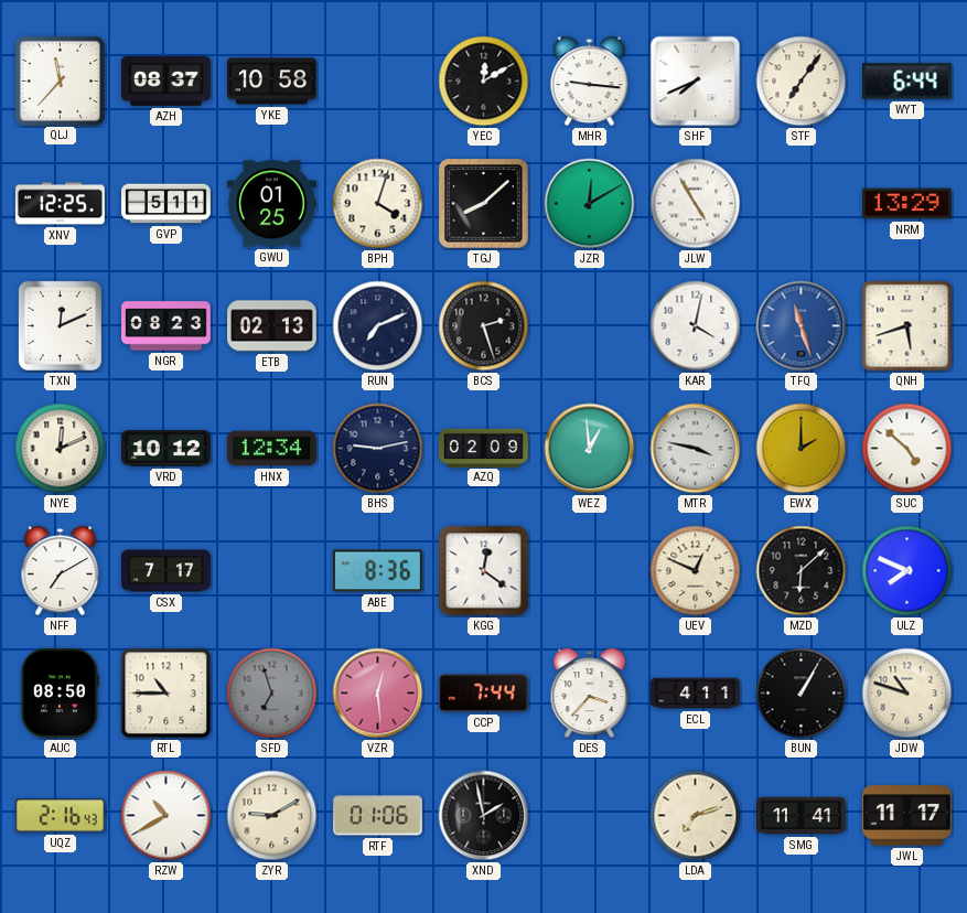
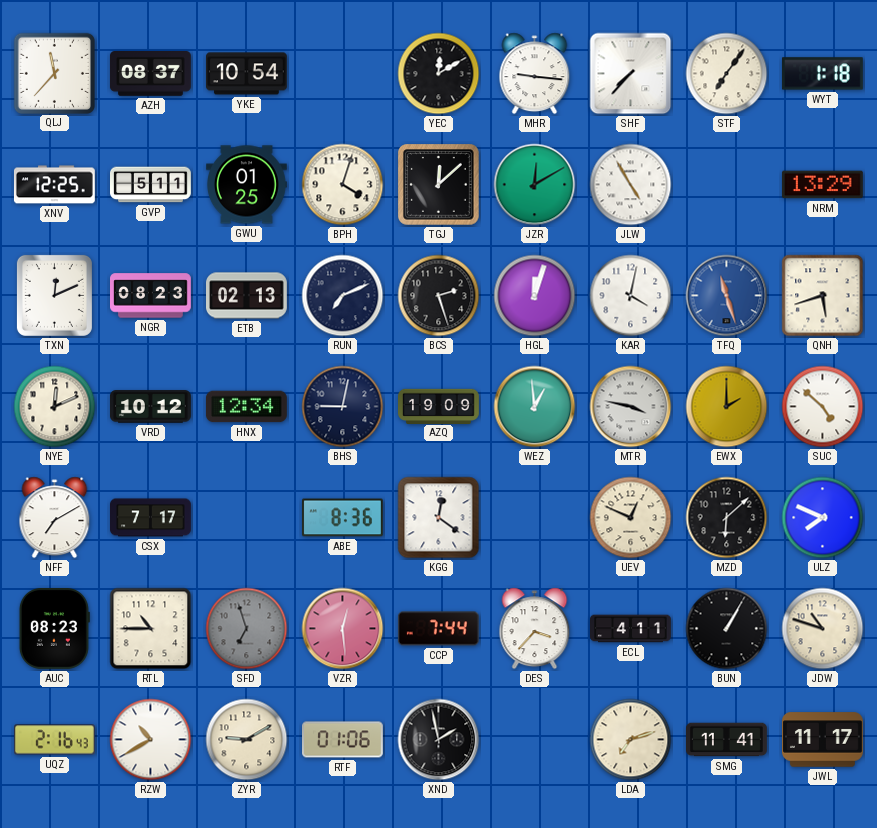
YKE: 10:58 -> 10:54 (247, 74)
SHF: 7:41 -> 7:37 (631, 74)
WYT: 6:44 -> 1:18 (822, 74)
TGJ: 8:08 -> 12:08 (439, 185)
HGL: none -> 12:03 (535, 296)
BHS: 9:13 -> 9:02 (343, 407)
AZQ: 02:09 -> 19:09 (439, 406)
AUC: 08:50 -> 08:23 (54, 628)
